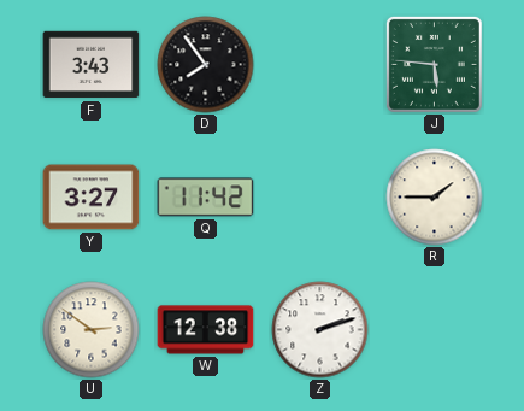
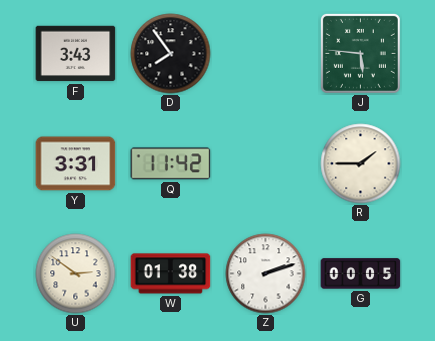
Y: 3:27 -> 3:31 (76, 164)
W: 12:38 -> 01:38 (171, 274)
G: none -> 00:05 (361, 274)
